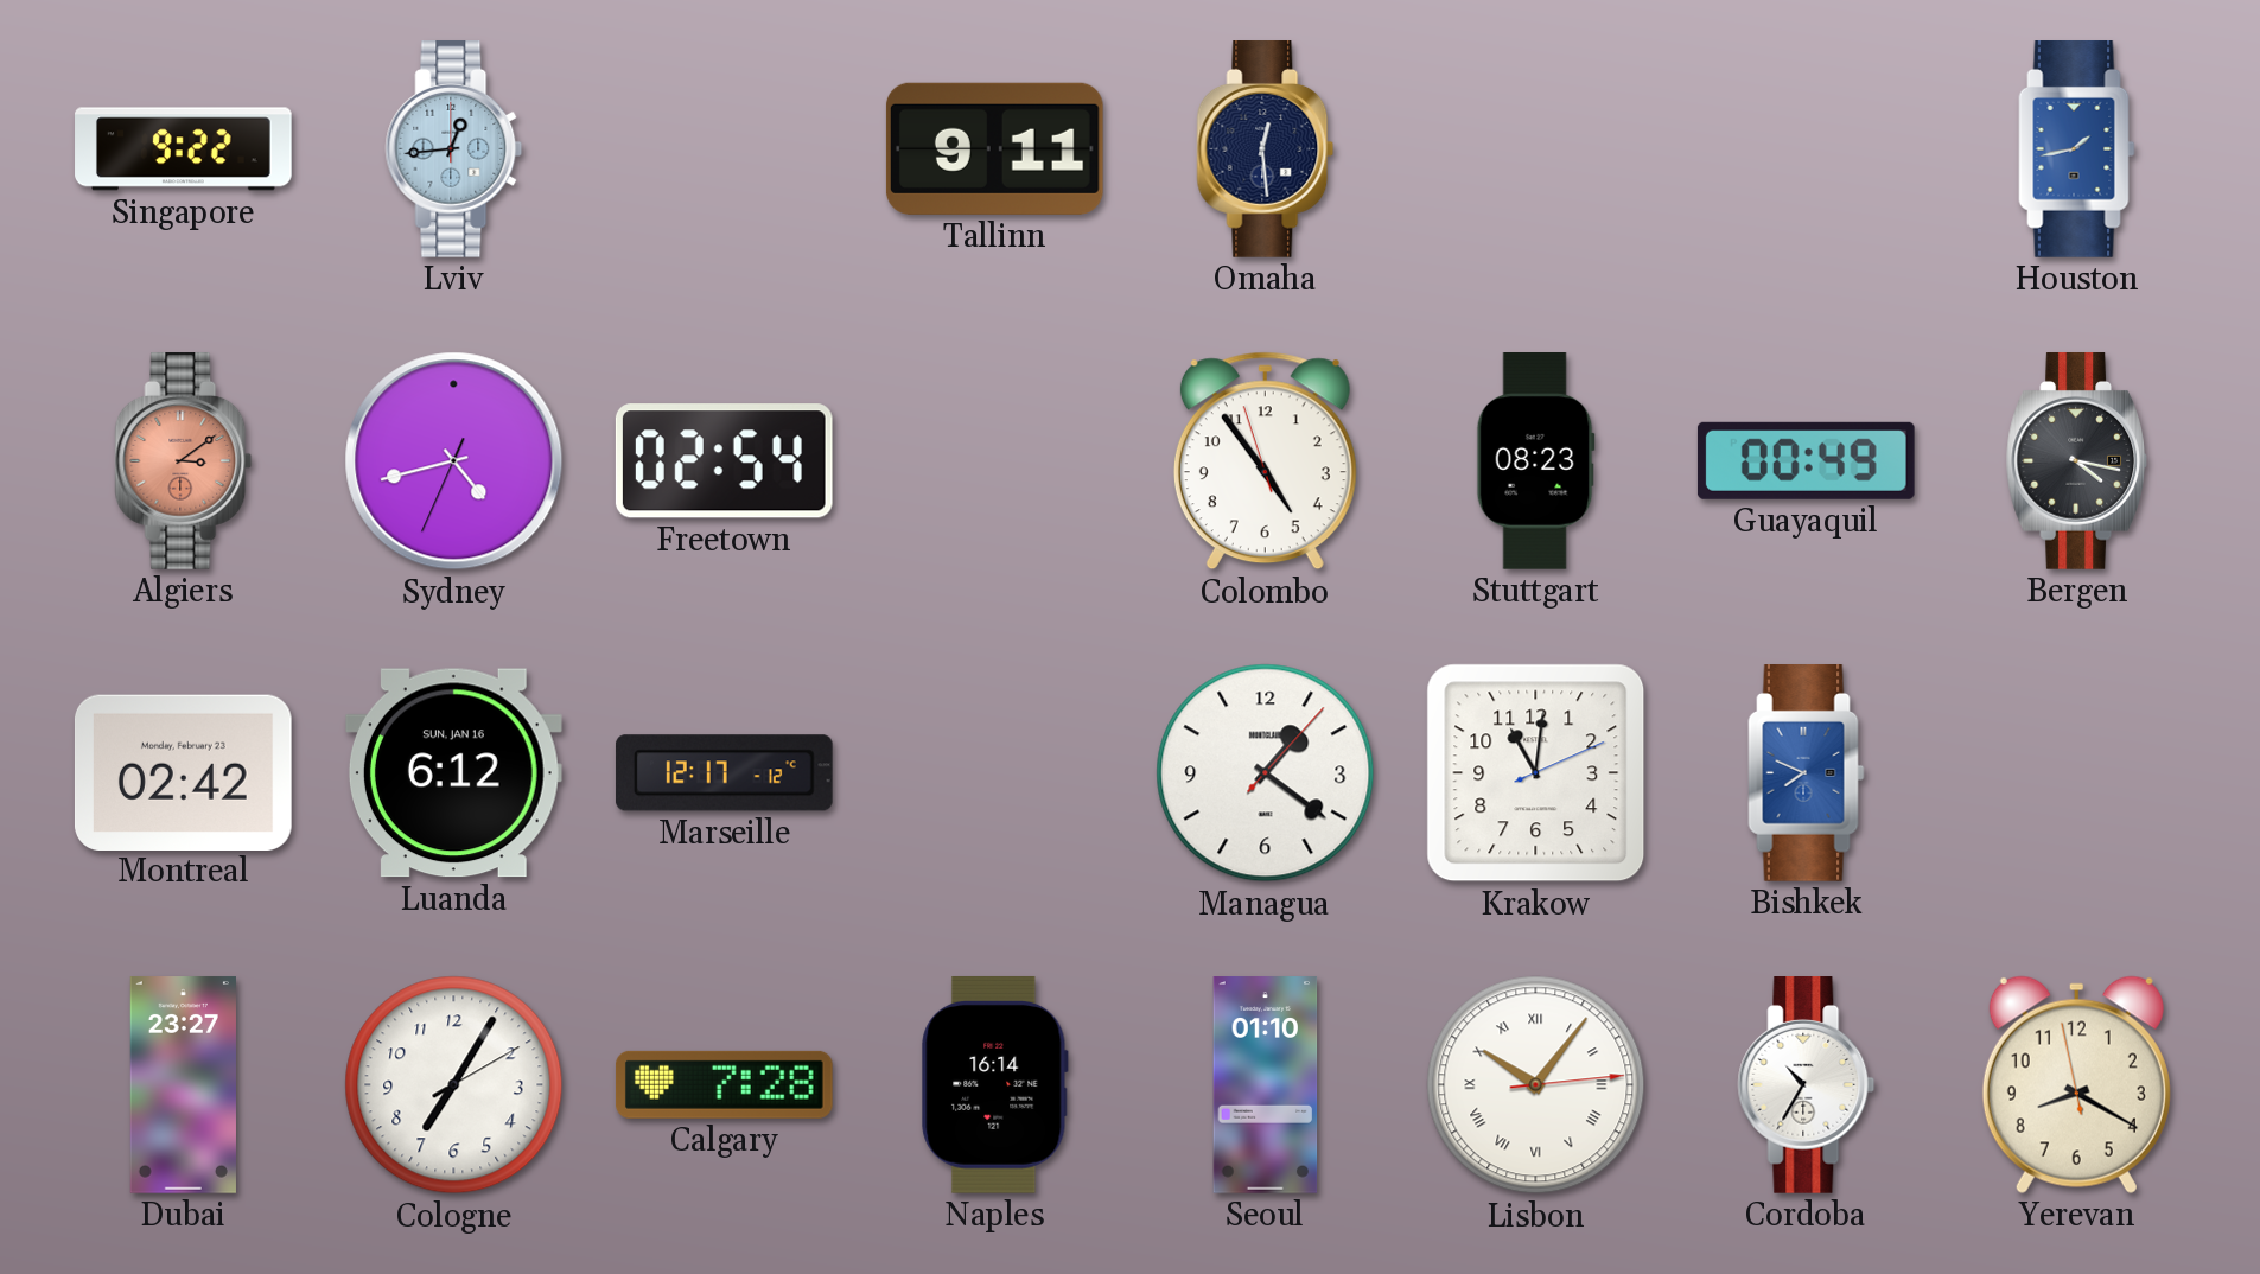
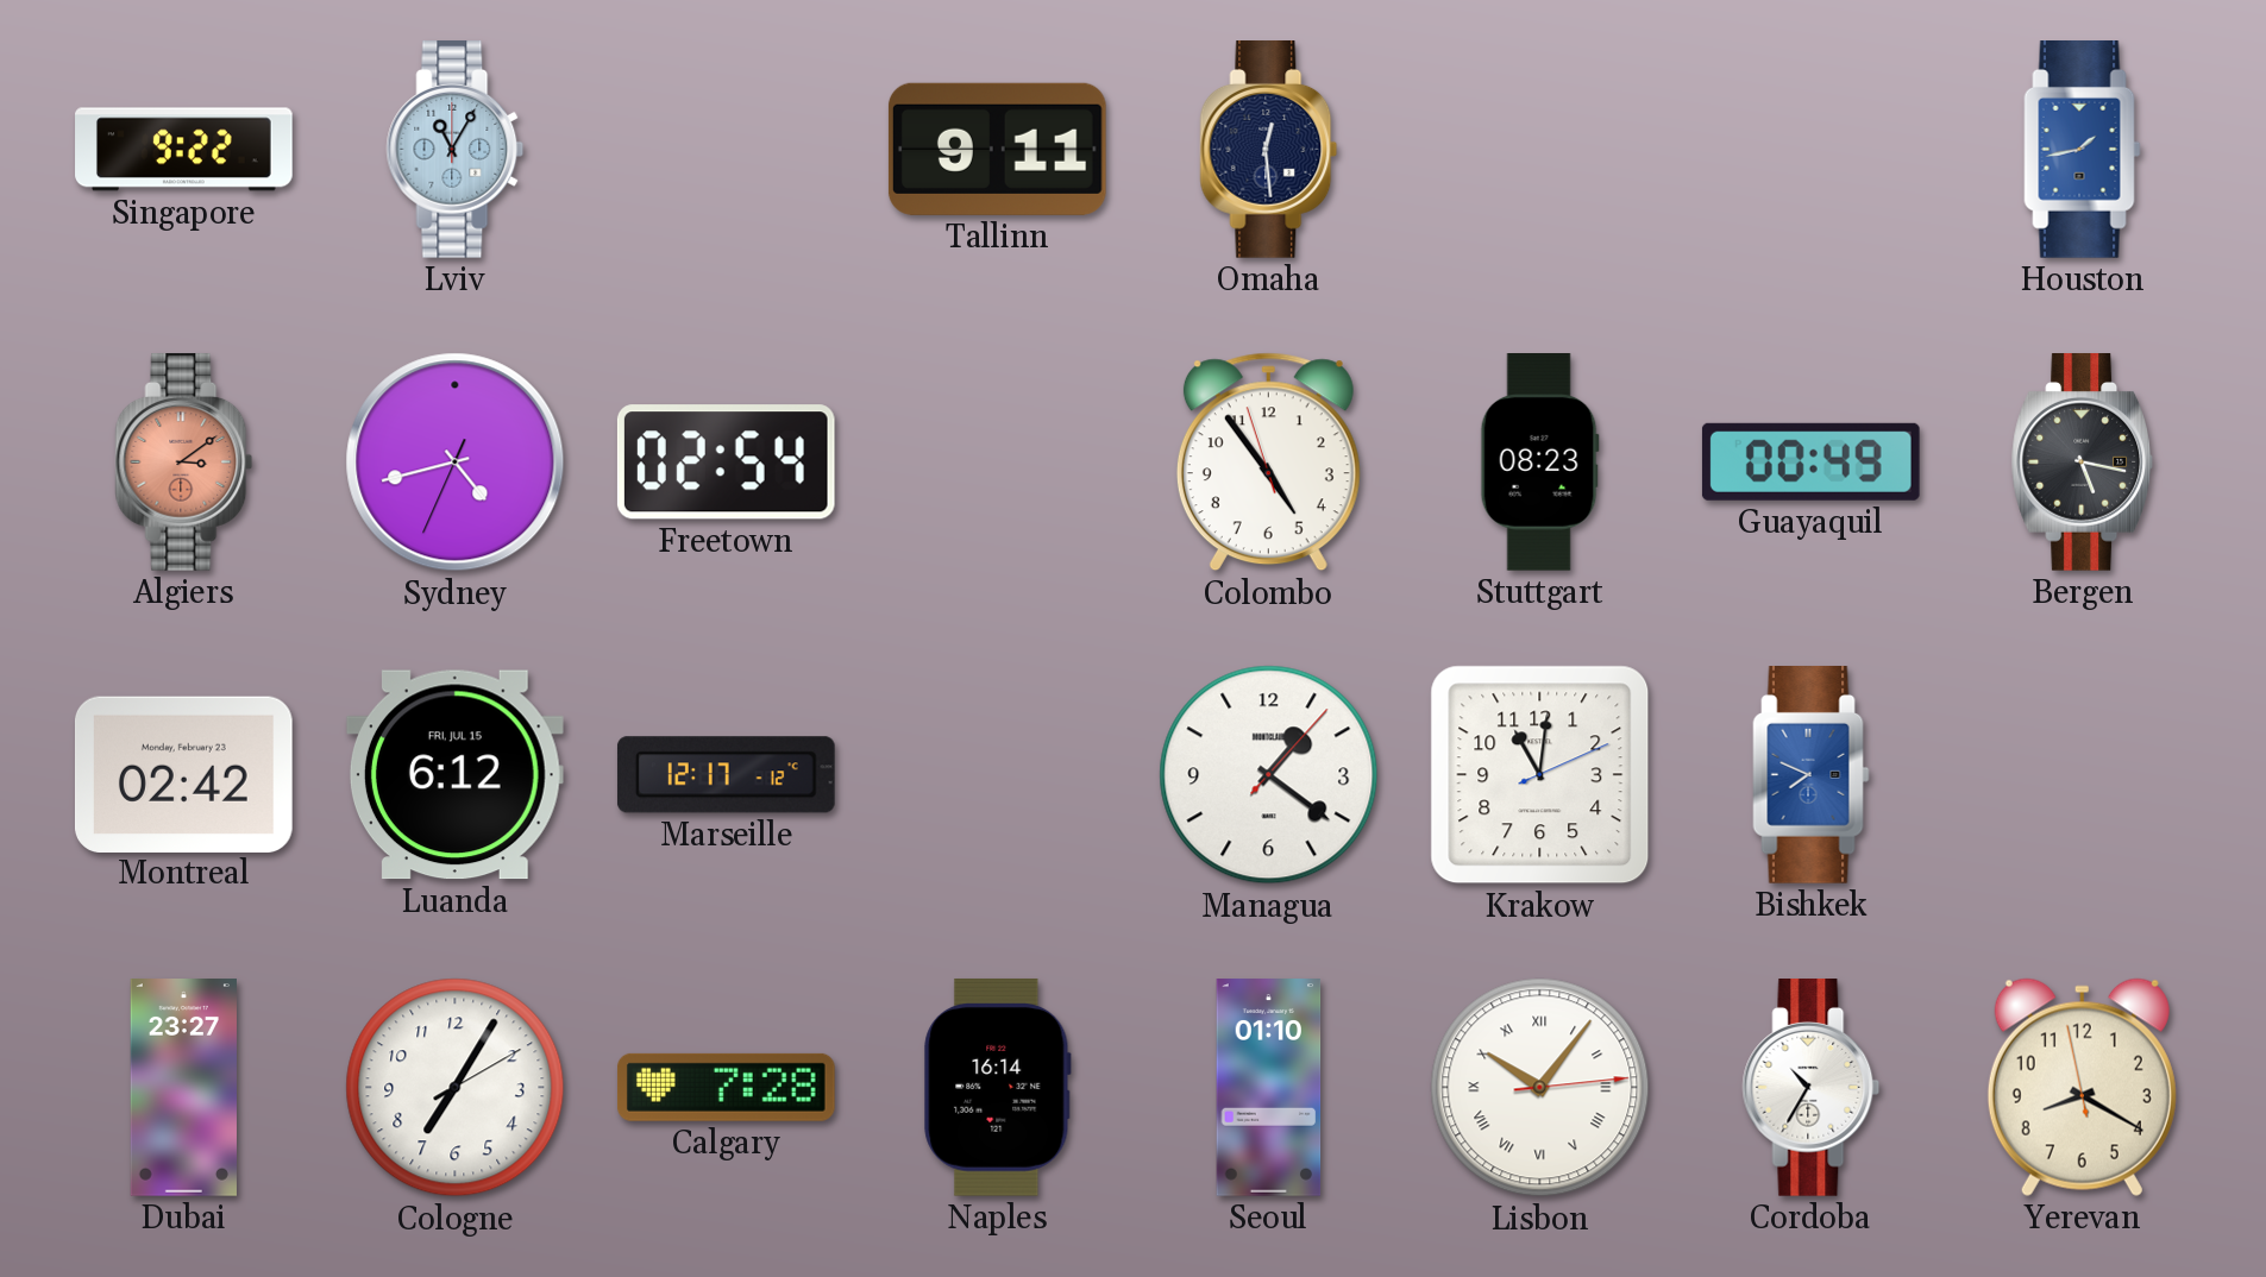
Lviv: 12:44 -> 11:05 (456, 150)
Bergen: 4:17 -> 5:17 (2082, 463)
Luanda date: SUN, JAN 16 -> FRI, JUL 15 (454, 775)
